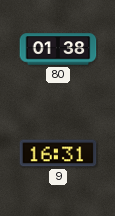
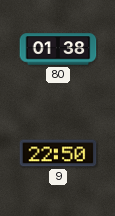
9: 16:31 -> 22:50 (58, 153)
